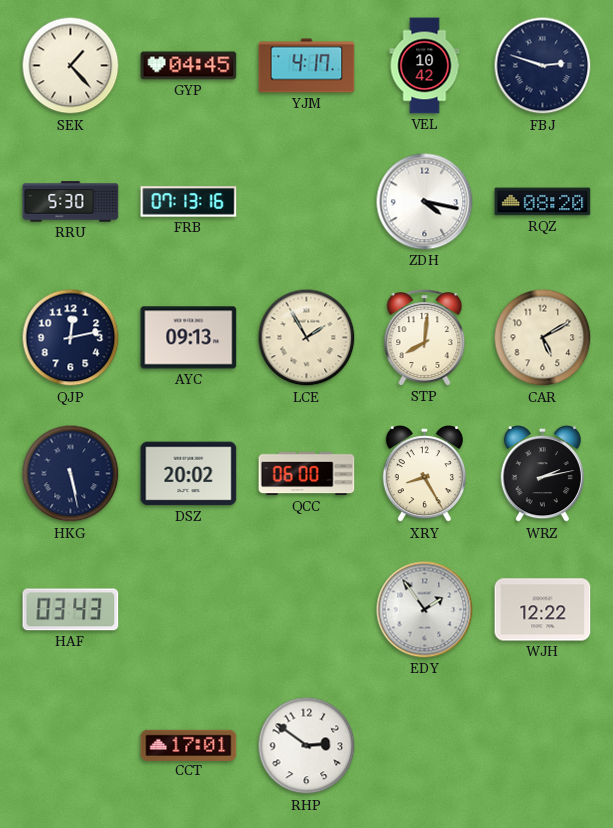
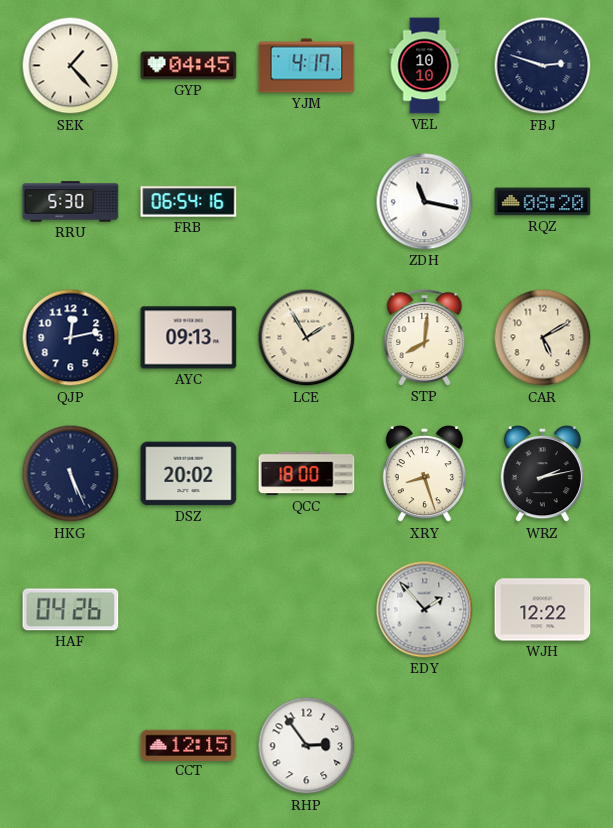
VEL: 10:42 -> 10:10 (425, 66)
FRB: 07:13 -> 06:54 (189, 202)
ZDH: 4:17 -> 11:17 (425, 202)
HKG: 5:28 -> 5:26 (71, 474)
QCC: 06:00 -> 18:00 (307, 474)
XRY: 8:25 -> 8:27 (424, 475)
HAF: 03:43 -> 04:26 (71, 610)
EDY: 1:54 -> 1:53 (425, 610)
CCT: 17:01 -> 12:15 (189, 745)
RHP: 2:51 -> 2:54 (307, 746)
